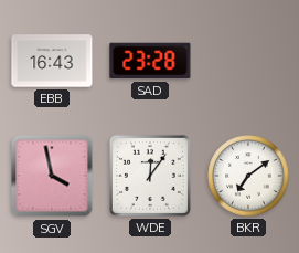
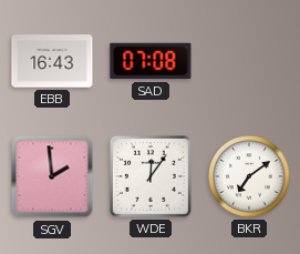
SAD: 23:28 -> 07:08 (151, 61)
SGV: 3:58 -> 1:59 (52, 176)
